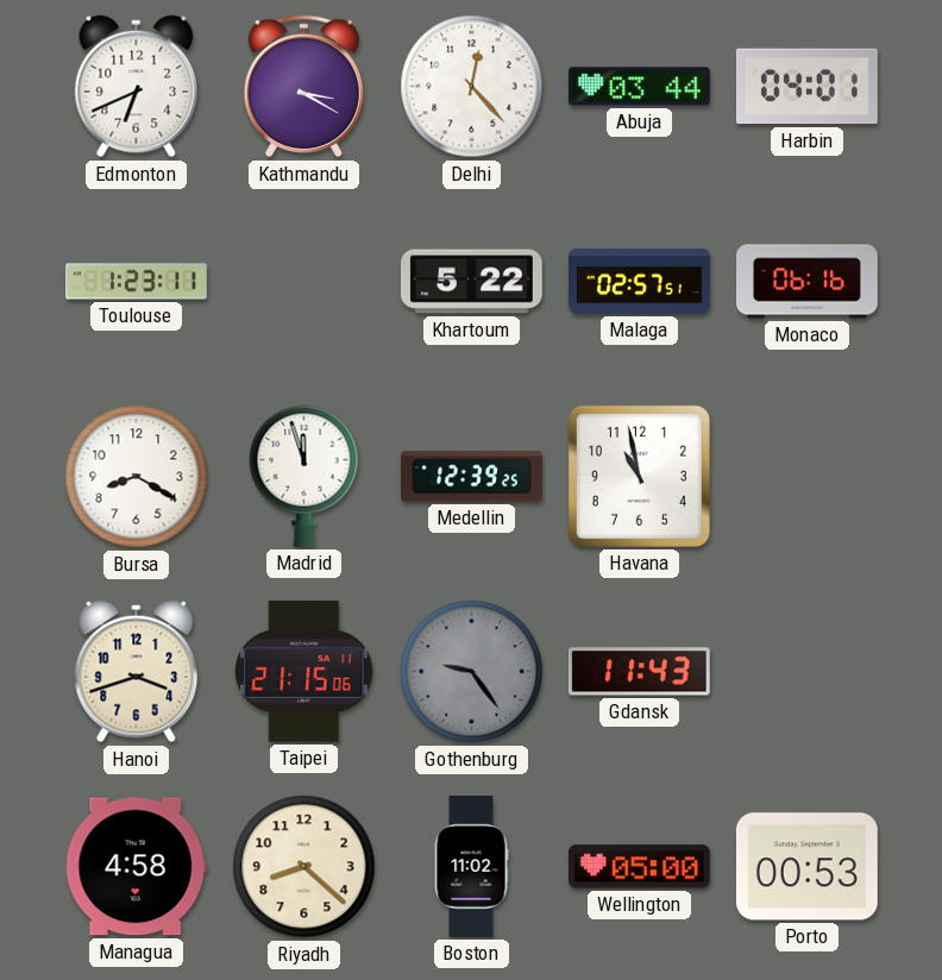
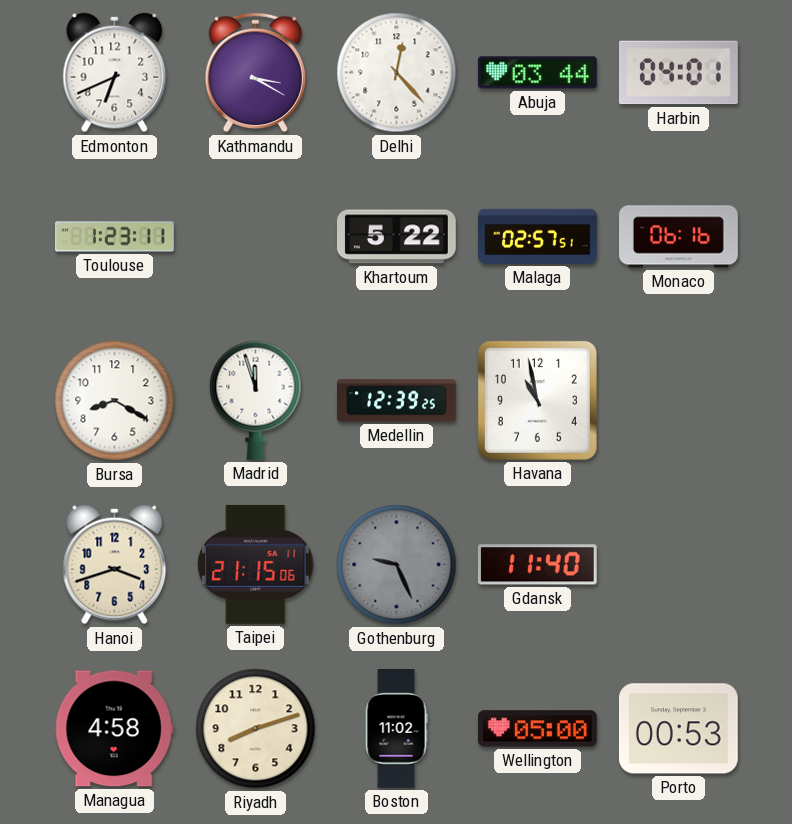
Gothenburg: 9:24 -> 9:26 (397, 565)
Gdansk: 11:43 -> 11:40 (537, 565)
Riyadh: 8:22 -> 8:12 (256, 729)
